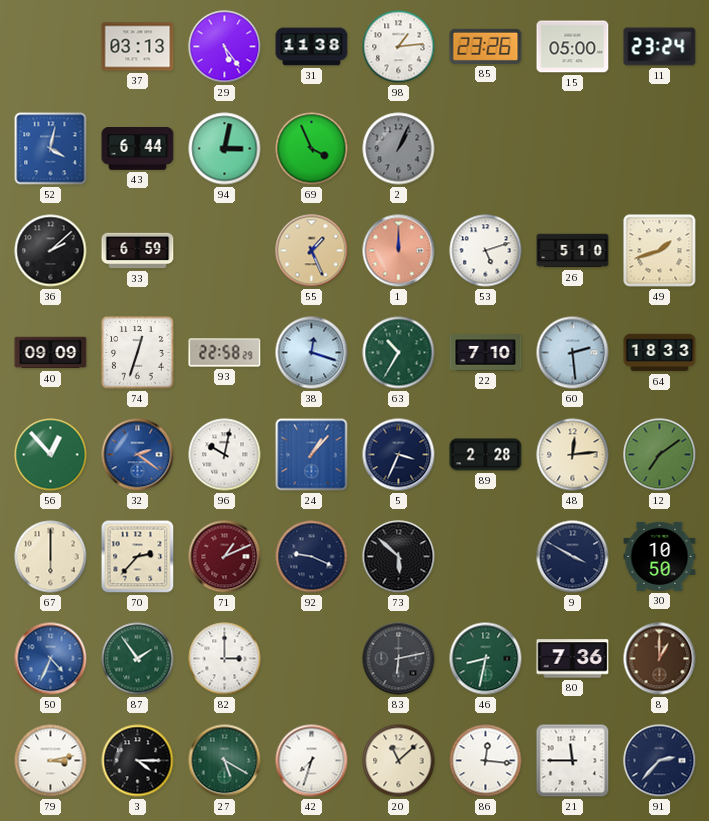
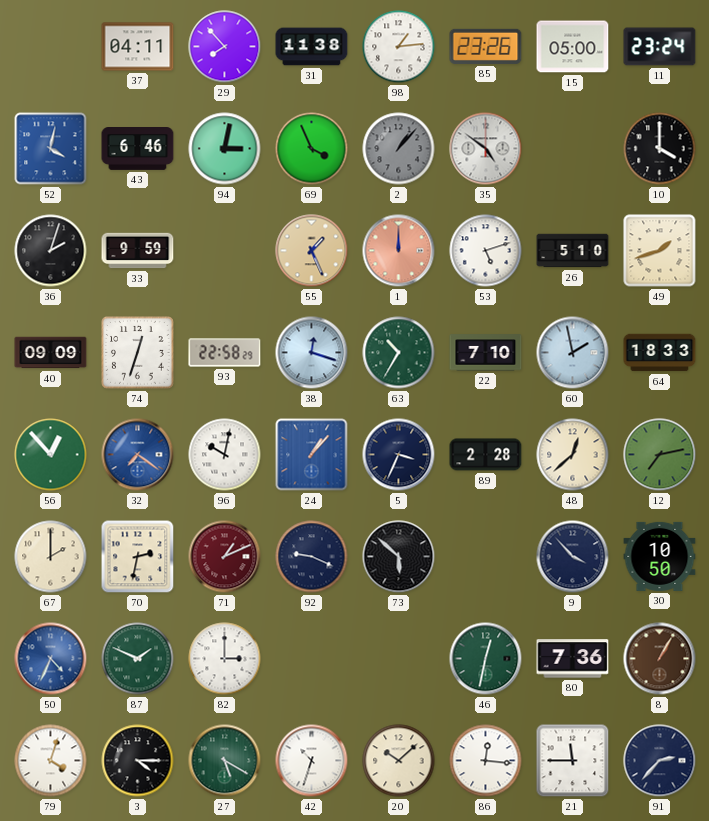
37: 03:13 -> 04:11 (138, 47)
29: 5:24 -> 7:53 (225, 47)
43: 6:44 -> 6:46 (138, 149)
2: 1:04 -> 1:07 (399, 149)
35: none -> 4:51 (486, 149)
10: none -> 4:00 (660, 149)
36: 2:08 -> 2:03 (51, 251)
33: 6:59 -> 9:59 (138, 251)
60: 2:29 -> 1:58 (573, 353)
32: 2:21 -> 7:21 (138, 455)
48: 12:14 -> 12:38 (573, 455)
12: 7:09 -> 7:13 (660, 455)
67: 6:00 -> 2:00 (51, 557)
70: 2:37 -> 2:32 (138, 557)
9: 3:50 -> 3:53 (573, 557)
87: 1:54 -> 1:49 (138, 659)
83: 6:13 -> none (399, 659)
46: 8:32 -> 12:32 (486, 659)
8: 1:00 -> 1:05 (660, 659)
79: 3:13 -> 4:03 (51, 761)
42: 7:33 -> 10:33 (312, 761)
20: 11:08 -> 10:08 (399, 761)
